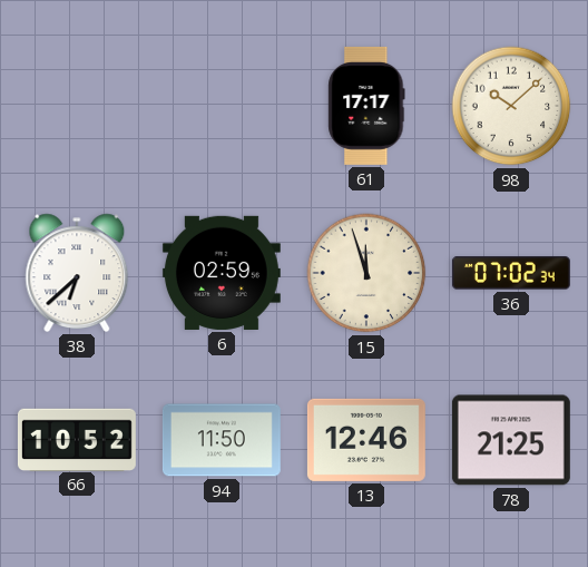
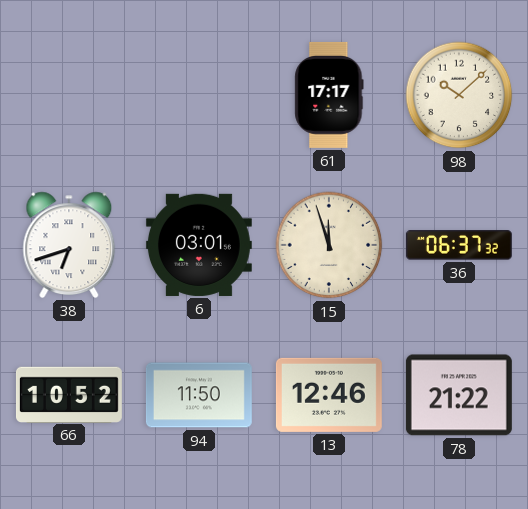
38: 6:38 -> 6:42 (69, 245)
6: 02:59 -> 03:01 (199, 245)
36: 07:02 -> 06:37 (459, 245)
78: 21:25 -> 21:22 (459, 395)
